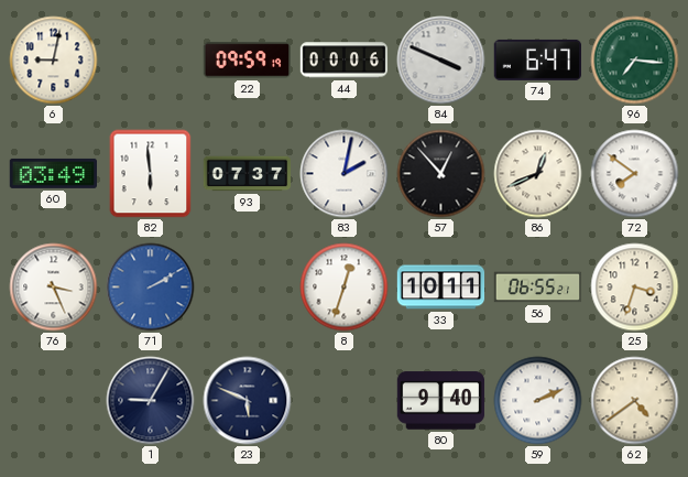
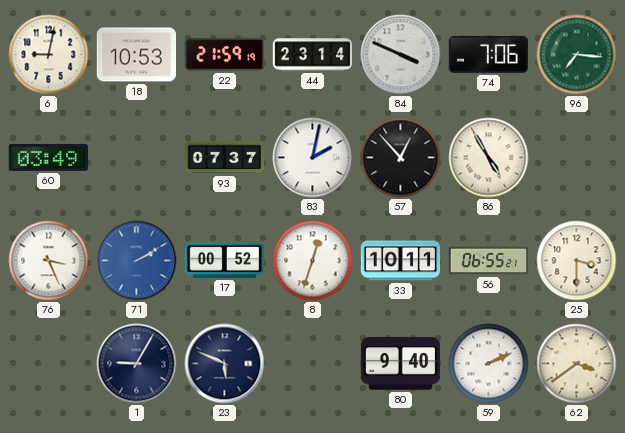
18: none -> 10:53 (136, 55)
22: 09:59 -> 21:59 (224, 55)
44: 00:06 -> 23:14 (313, 55)
74: 6:47 -> 7:06 (489, 54)
82: 5:59 -> none (151, 174)
86: 12:41 -> 4:55 (489, 158)
72: 7:51 -> none (635, 174)
17: none -> 00:52 (225, 260)
25: 3:33 -> 3:30 (577, 261)
62: 4:39 -> 3:39 (577, 364)
